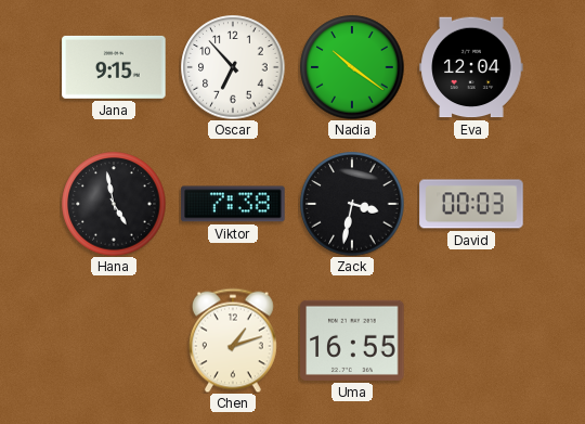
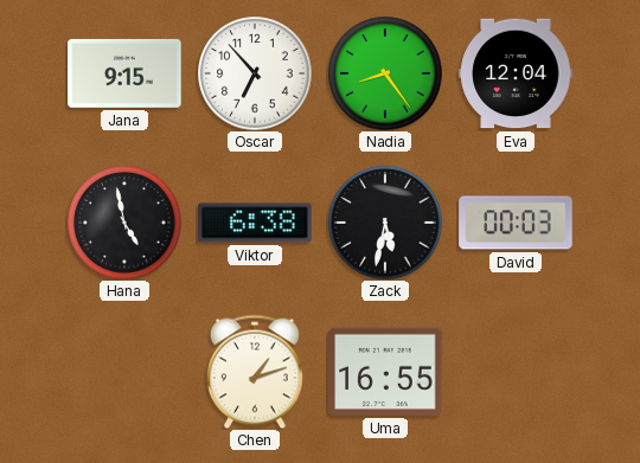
Nadia: 10:21 -> 8:24 (385, 73)
Viktor: 7:38 -> 6:38 (255, 223)
Zack: 3:32 -> 5:32 (385, 223)
